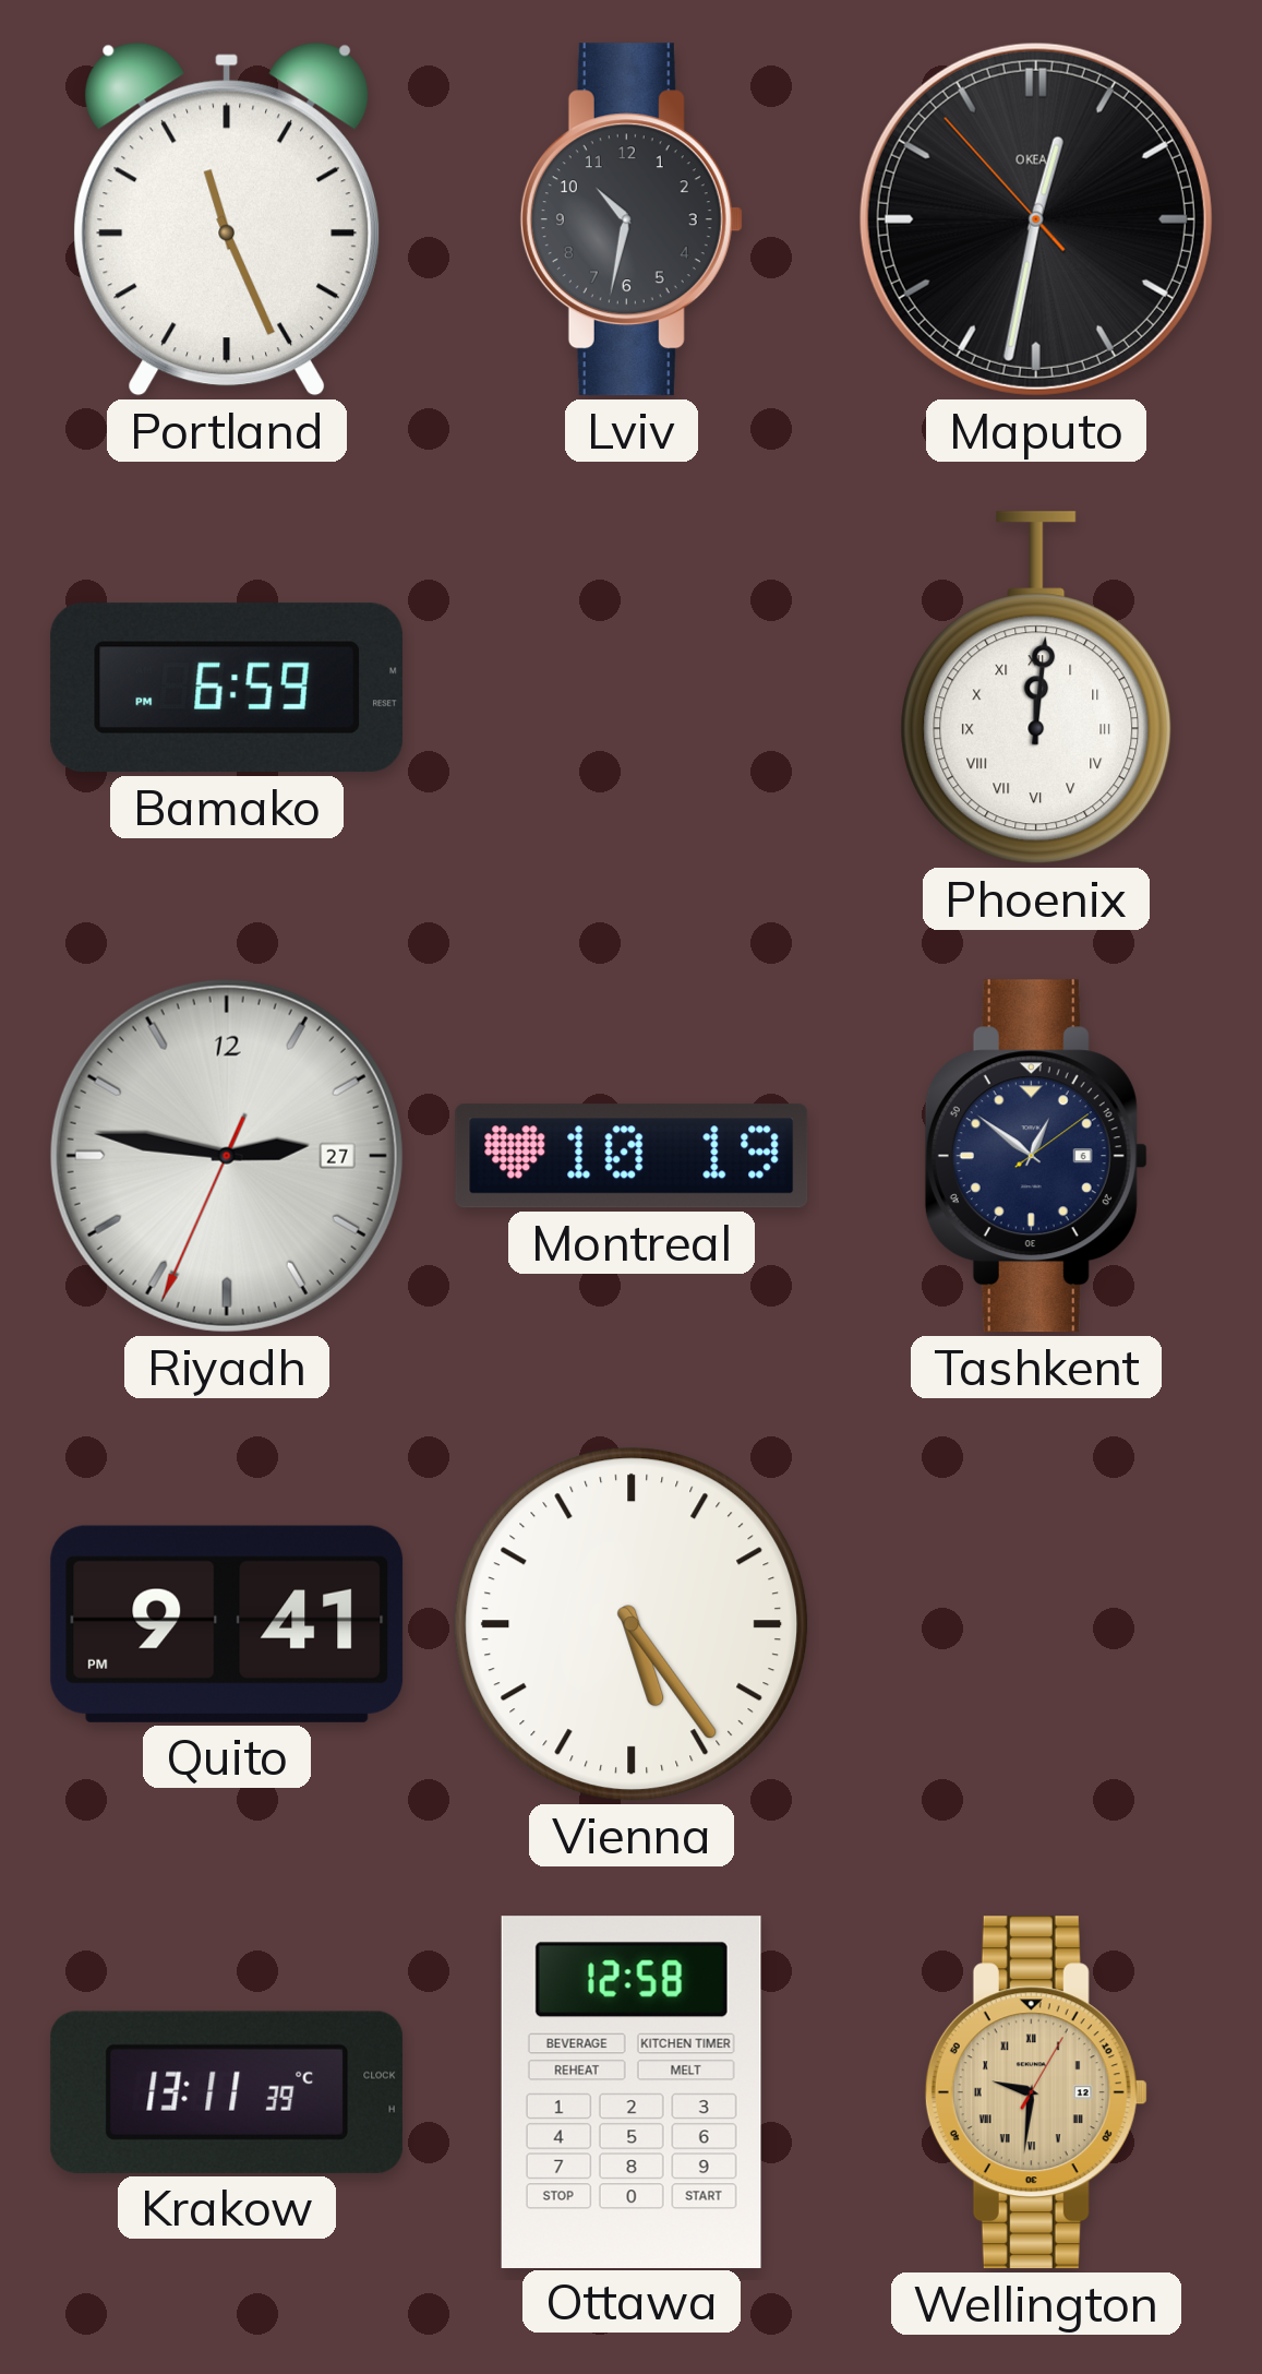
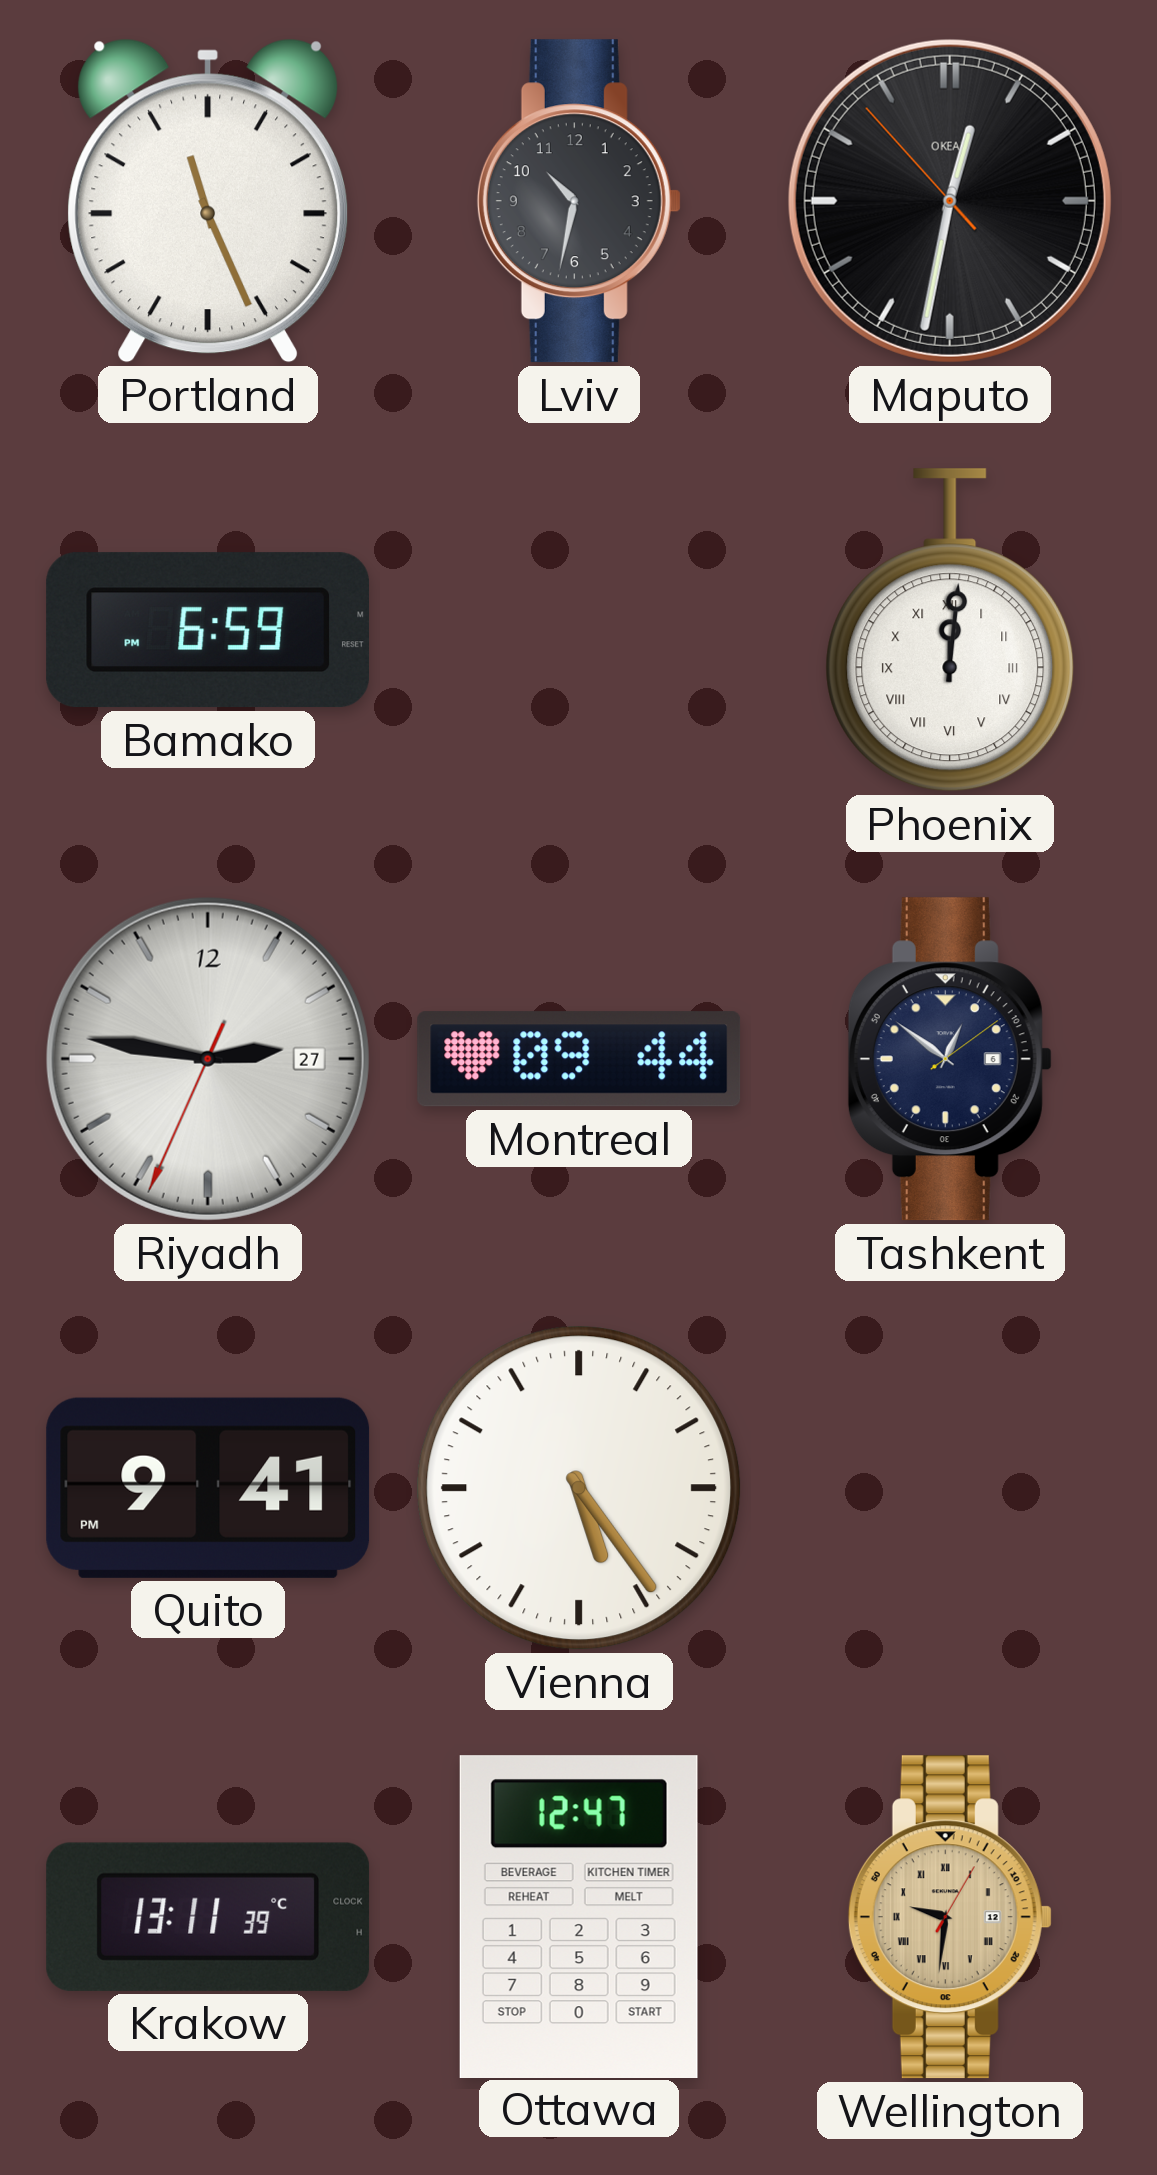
Montreal: 10:19 -> 09:44 (579, 1059)
Ottawa: 12:58 -> 12:47 (579, 1916)
